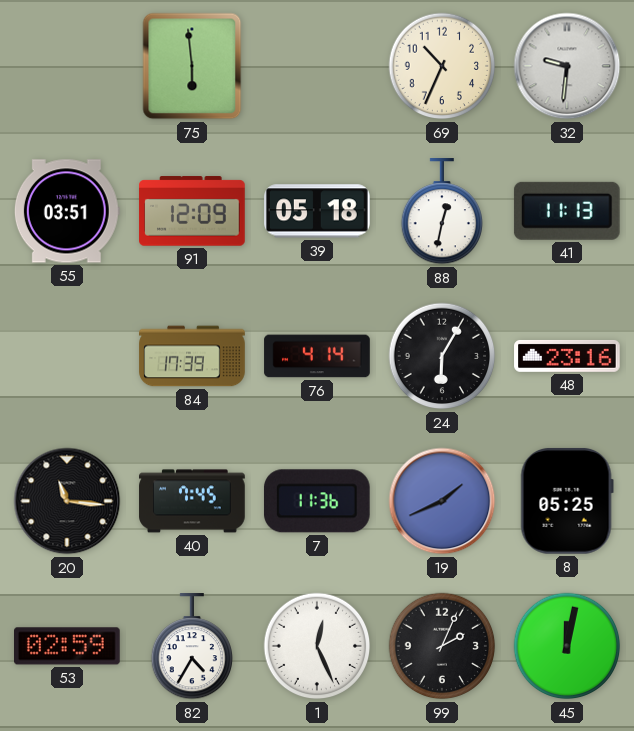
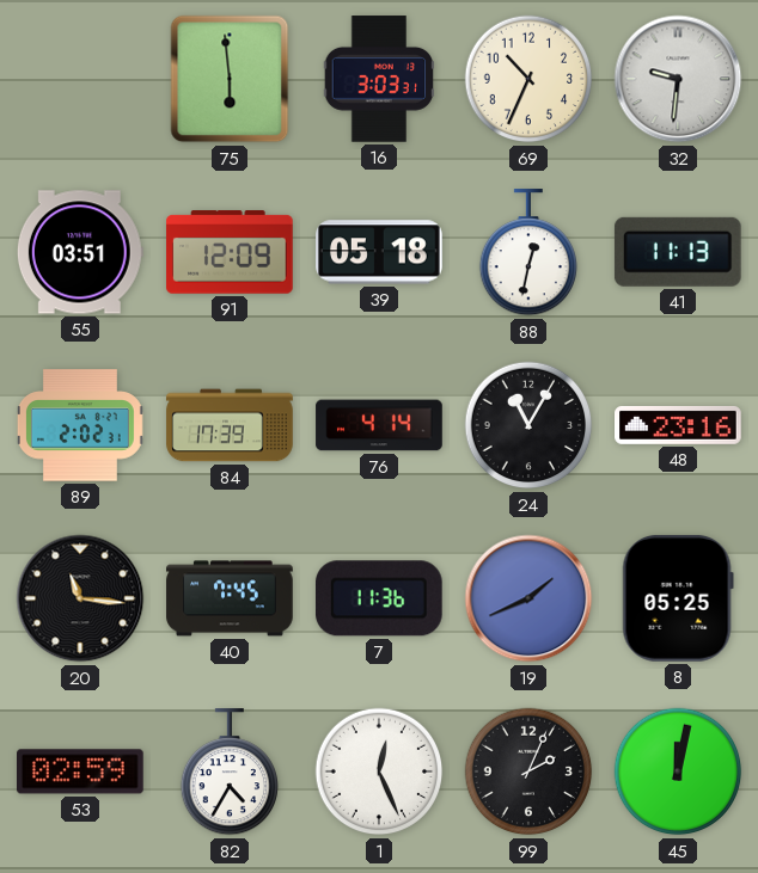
16: none -> 3:03 (379, 79)
89: none -> 2:02 (80, 425)
24: 6:05 -> 11:05 (528, 425)
